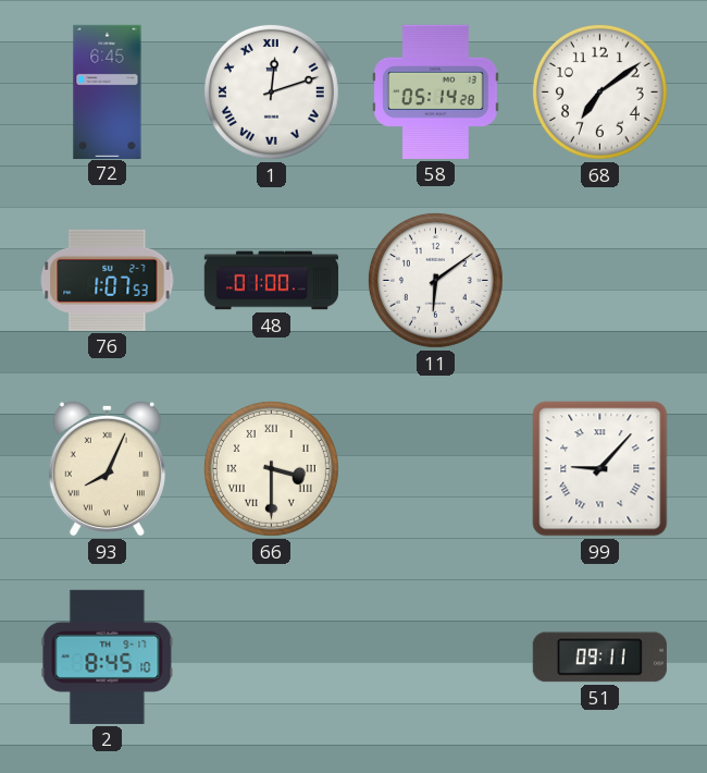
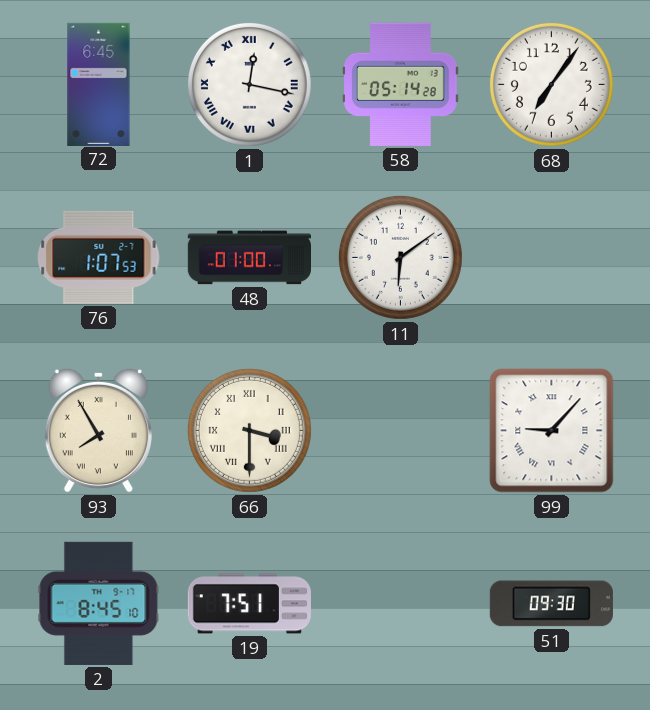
1: 12:12 -> 12:17 (249, 84)
68: 7:09 -> 7:06 (551, 84)
93: 8:04 -> 7:55 (98, 430)
19: none -> 7:51 (249, 604)
51: 09:11 -> 09:30 (551, 604)
